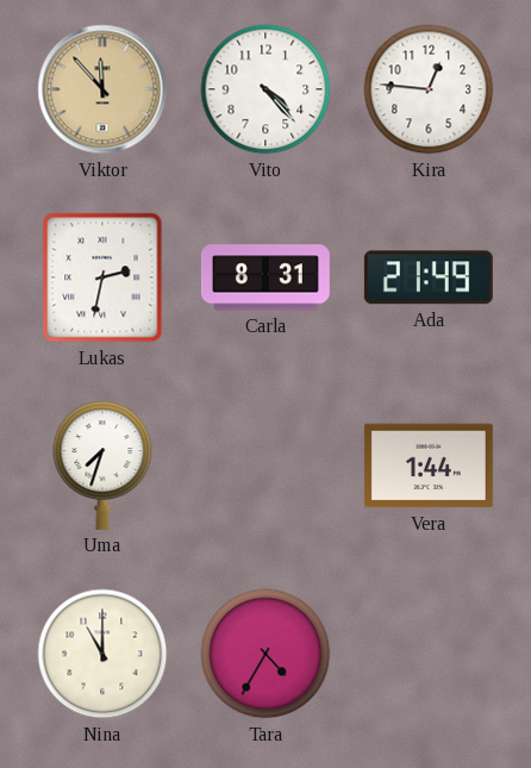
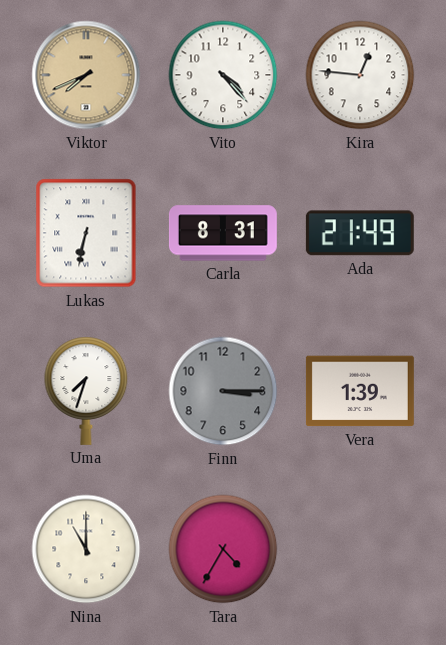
Viktor: 11:53 -> 7:41 (86, 75)
Lukas: 2:32 -> 6:32 (86, 233)
Finn: none -> 3:15 (223, 391)
Vera: 1:44 -> 1:39 (360, 391)
